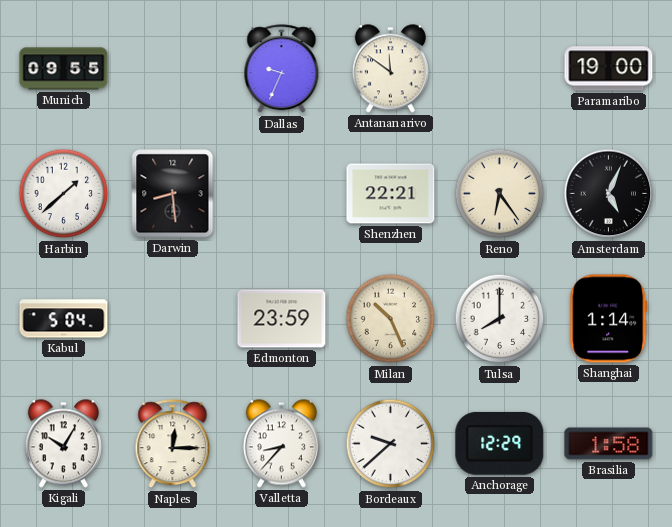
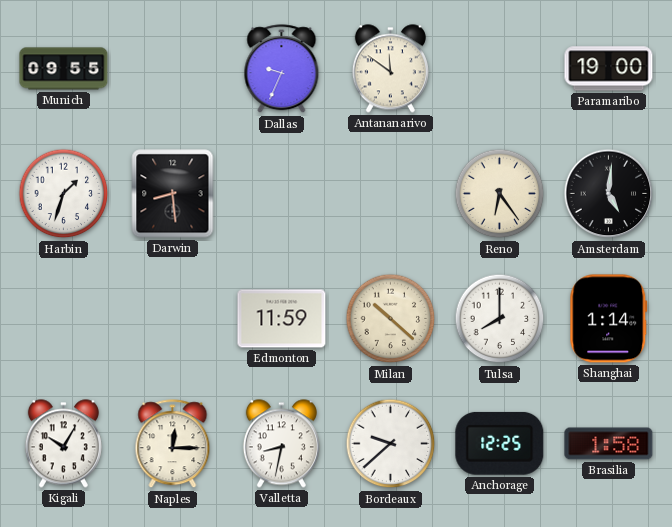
Harbin: 1:38 -> 1:33 (64, 194)
Shenzhen: 22:21 -> none (391, 194)
Amsterdam: 5:04 -> 5:01 (609, 194)
Kabul: 5:04 -> none (64, 319)
Edmonton: 23:59 -> 11:59 (282, 319)
Milan: 10:26 -> 10:22 (391, 319)
Valletta: 8:37 -> 8:32 (281, 444)
Anchorage: 12:29 -> 12:25 (500, 443)
